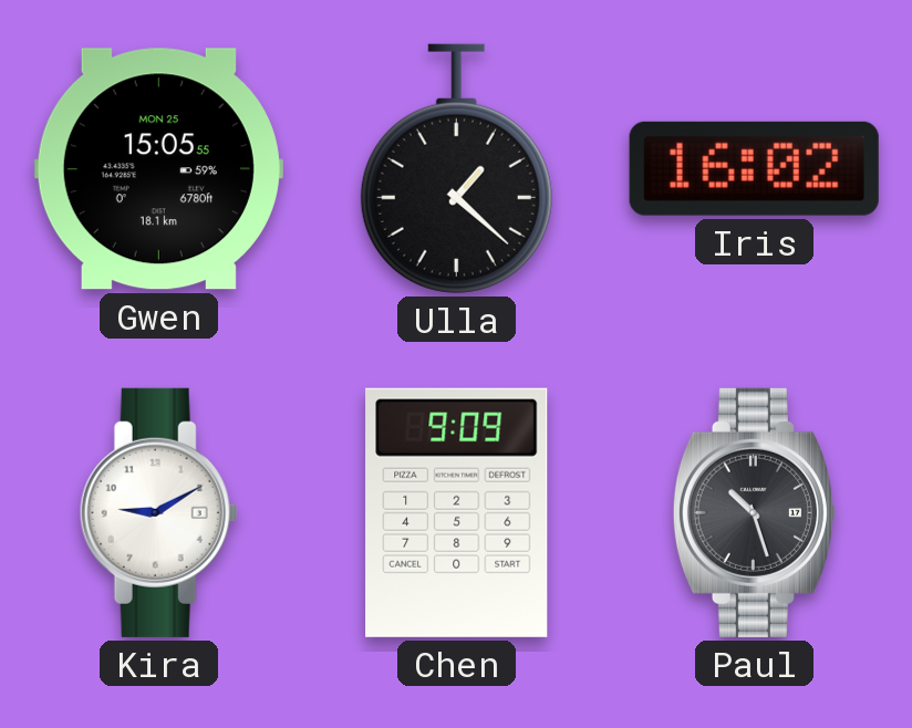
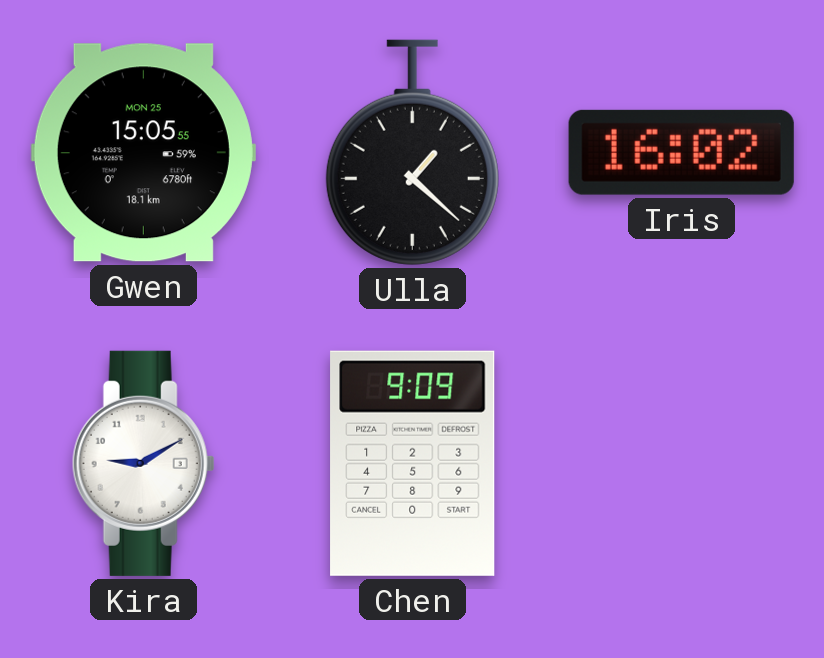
Paul: 10:27 -> none (754, 512)
